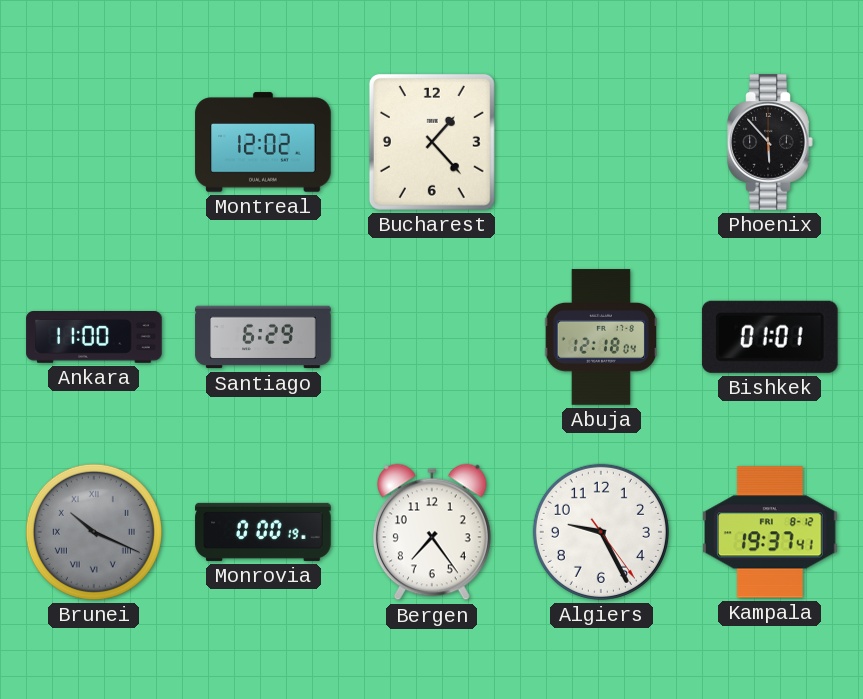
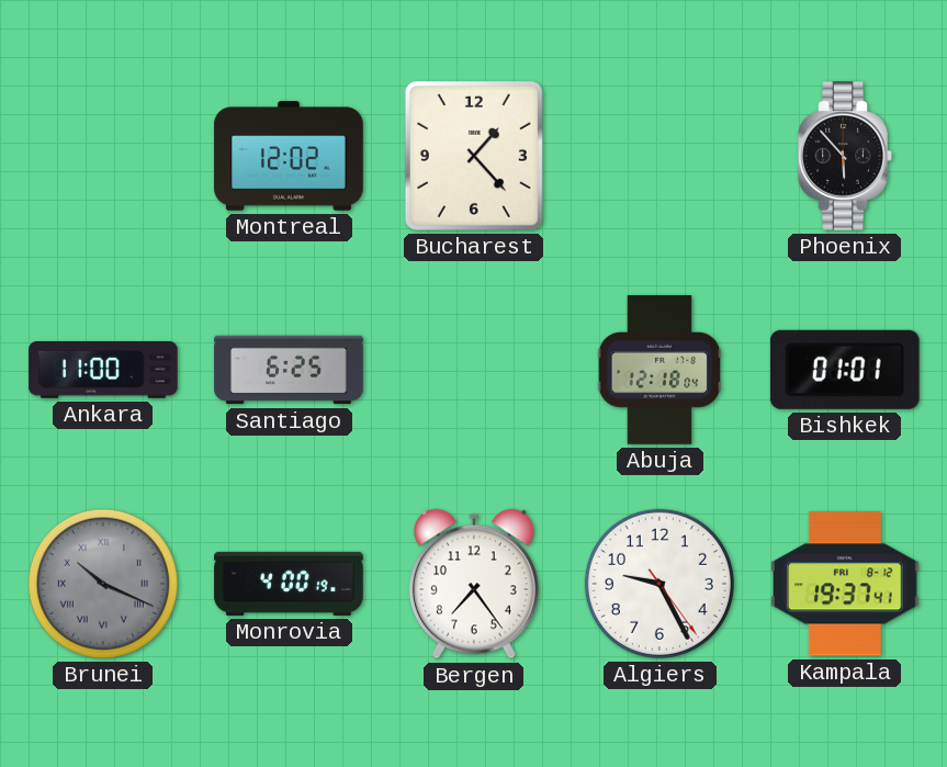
Santiago: 6:29 -> 6:25 (289, 370)
Monrovia: 0:00 -> 4:00 (289, 584)
